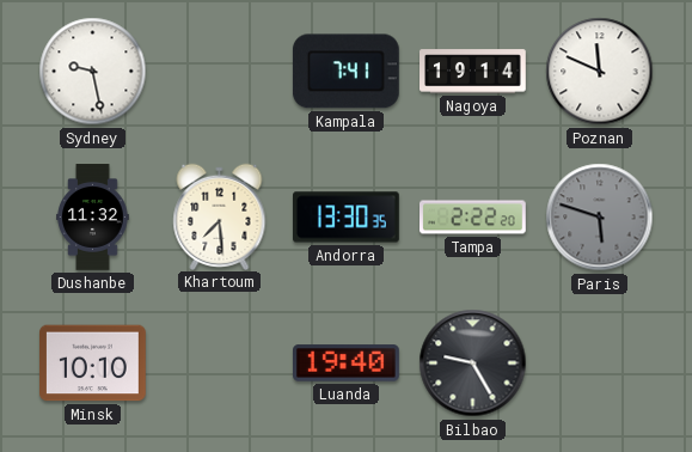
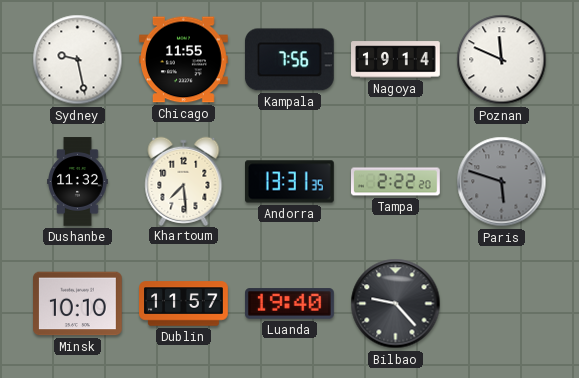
Chicago: none -> 11:55 (184, 60)
Kampala: 7:41 -> 7:56 (289, 60)
Andorra: 13:30 -> 13:31 (290, 182)
Dublin: none -> 11:57 (184, 304)
Bilbao: 9:25 -> 9:23 (396, 304)
